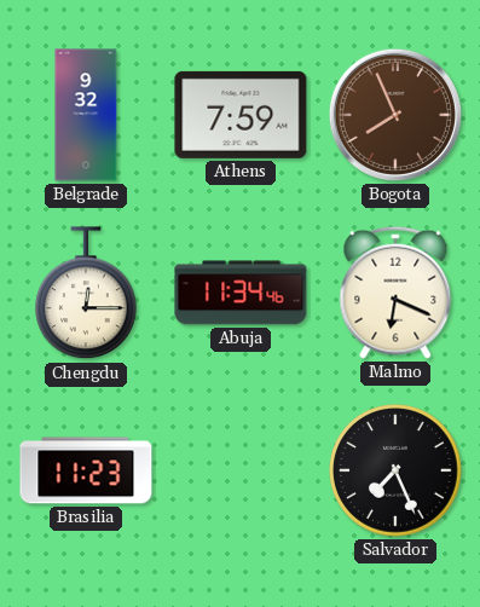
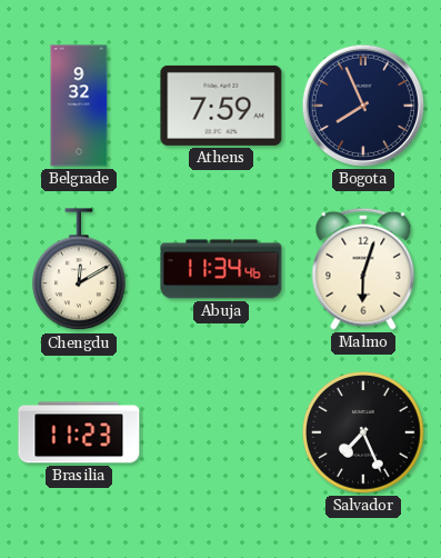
Bogota dial: brown -> navy (363, 106)
Chengdu: 12:15 -> 12:10 (80, 270)
Malmo: 6:19 -> 6:03 (363, 269)
